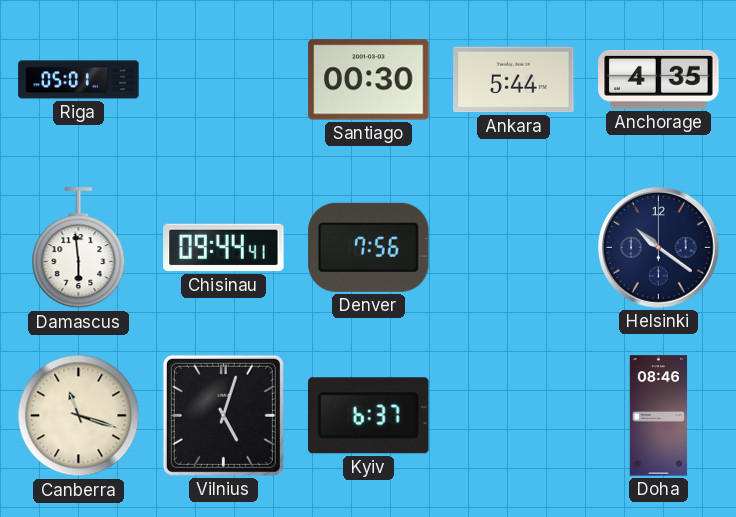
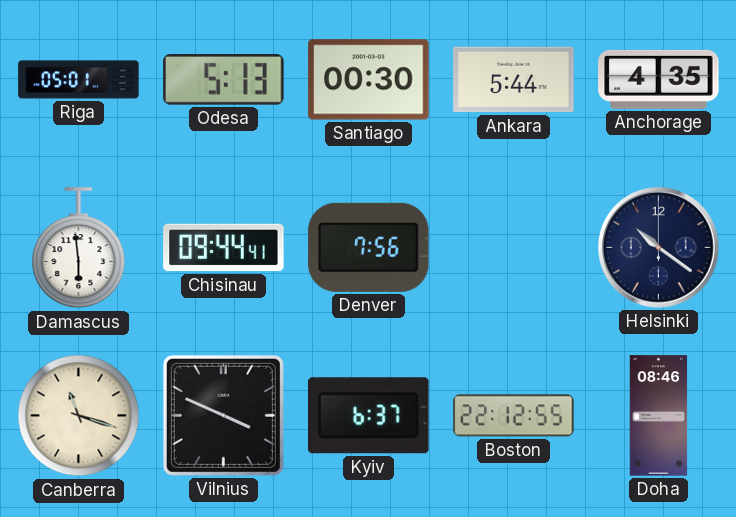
Odesa: none -> 5:13 (224, 80)
Vilnius: 5:03 -> 3:49 (223, 415)
Boston: none -> 22:12 (514, 416)
